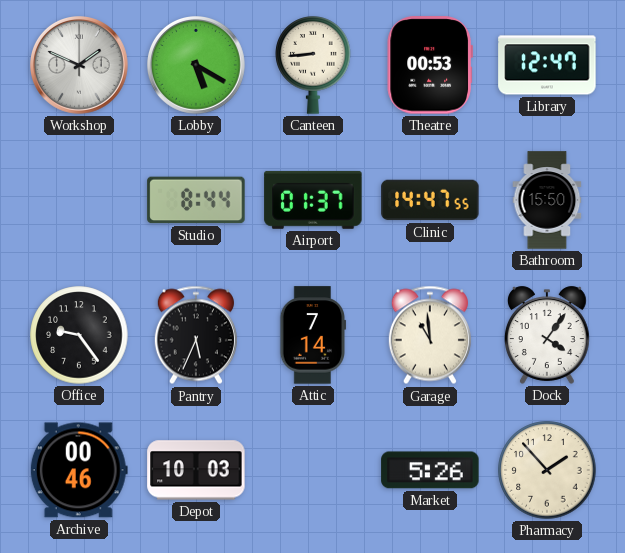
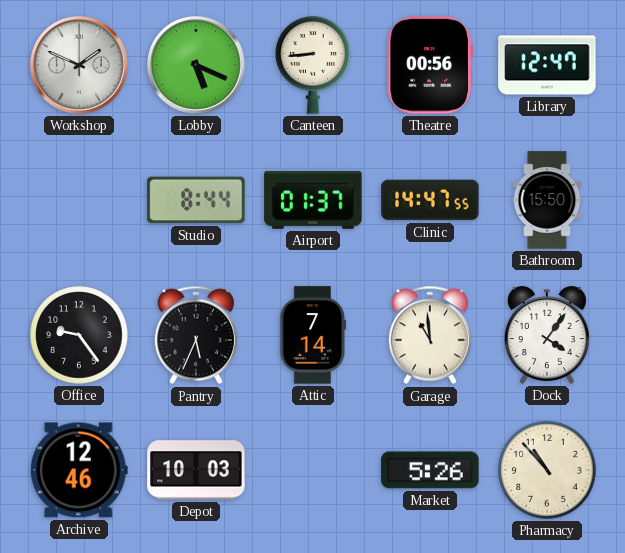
Lobby: 5:20 -> 5:19 (197, 66)
Theatre: 00:53 -> 00:56 (430, 65)
Archive: 00:46 -> 12:46 (79, 470)
Pharmacy: 1:53 -> 10:53 (547, 470)
